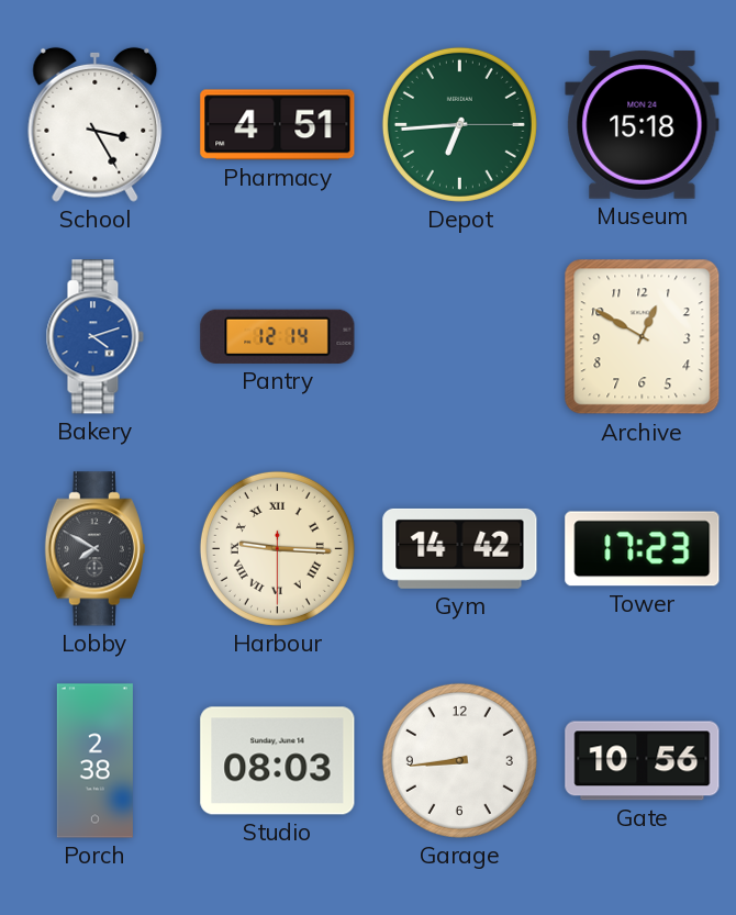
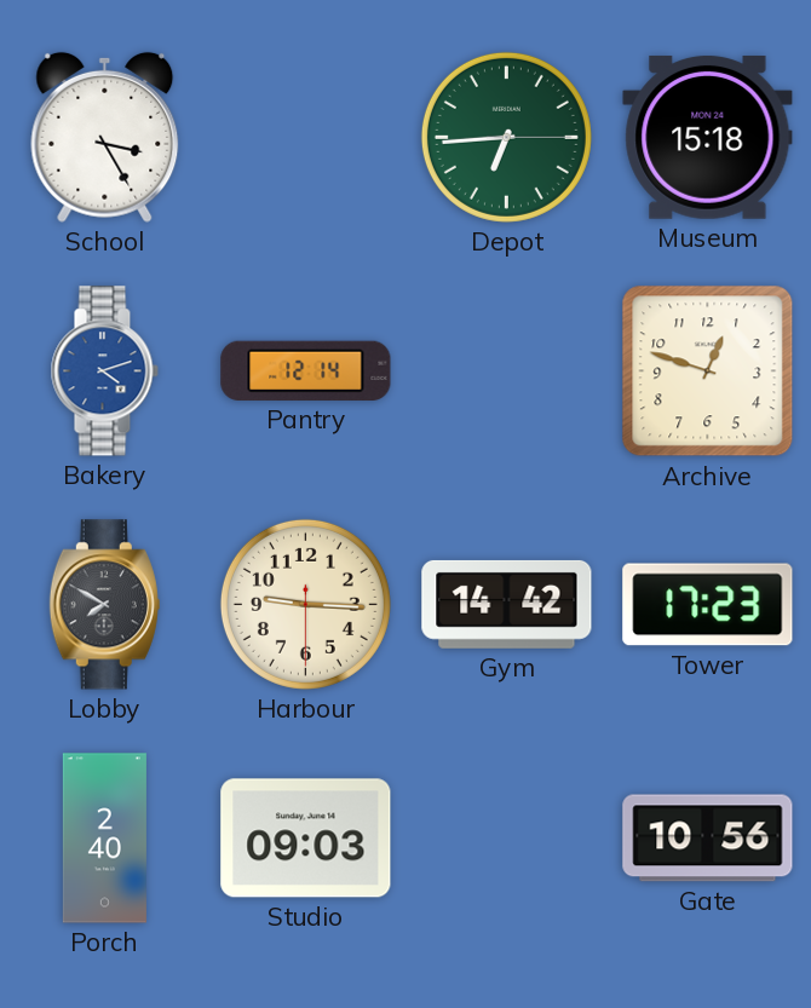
Pharmacy: 4:51 -> none (278, 125)
Archive: 12:50 -> 12:48 (708, 371)
Harbour numerals: Roman -> Arabic (305, 604)
Porch: 2:38 -> 2:40 (104, 839)
Studio: 08:03 -> 09:03 (306, 839)
Garage: 8:44 -> none (459, 760)
